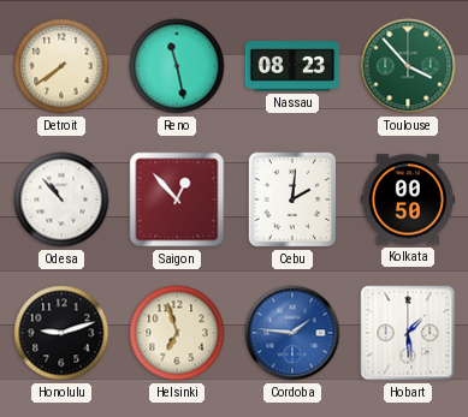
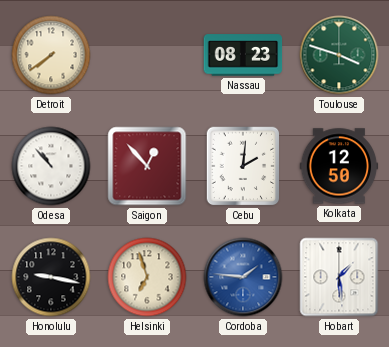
Reno: 11:28 -> none (177, 66)
Toulouse: 3:53 -> 3:48 (339, 55)
Kolkata: 00:50 -> 12:50 (339, 166)
Honolulu: 9:12 -> 9:17 (51, 277)
